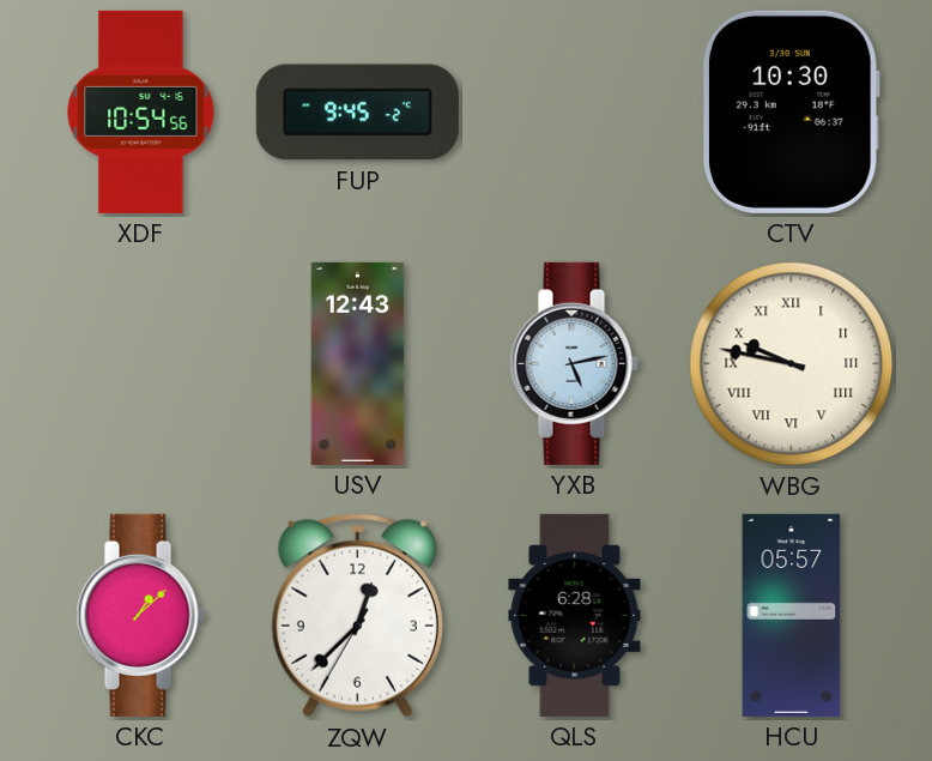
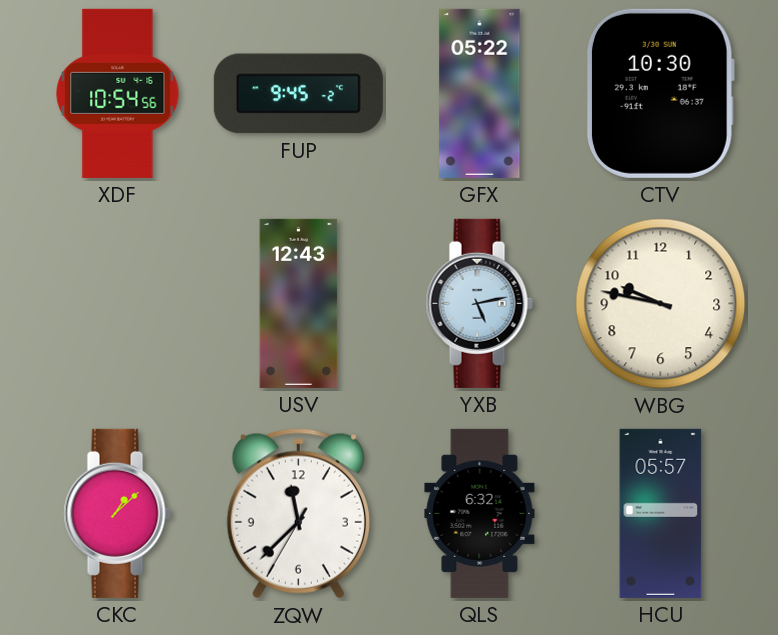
GFX: none -> 05:22 (480, 93)
WBG numerals: Roman -> Arabic (661, 304)
ZQW: 12:37 -> 11:37 (298, 514)
QLS: 6:28 -> 6:32 (480, 513)
